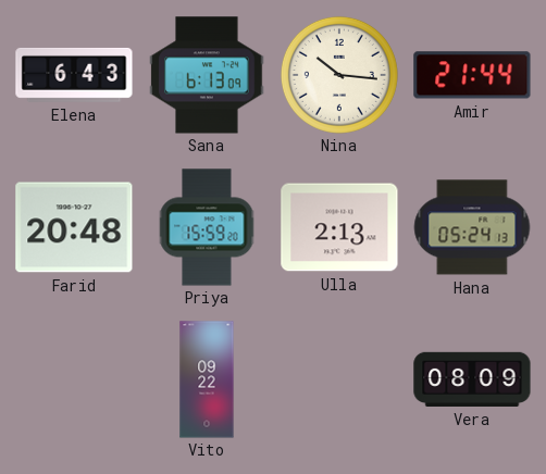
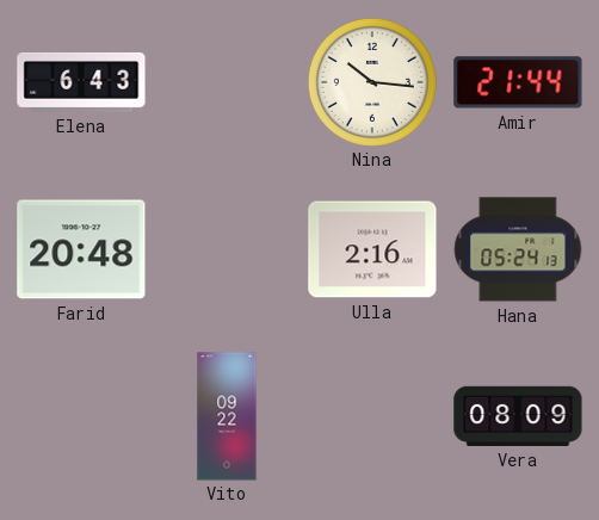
Sana: 6:13 -> none (207, 75)
Priya: 15:59 -> none (207, 227)
Ulla: 2:13 -> 2:16 (372, 249)
